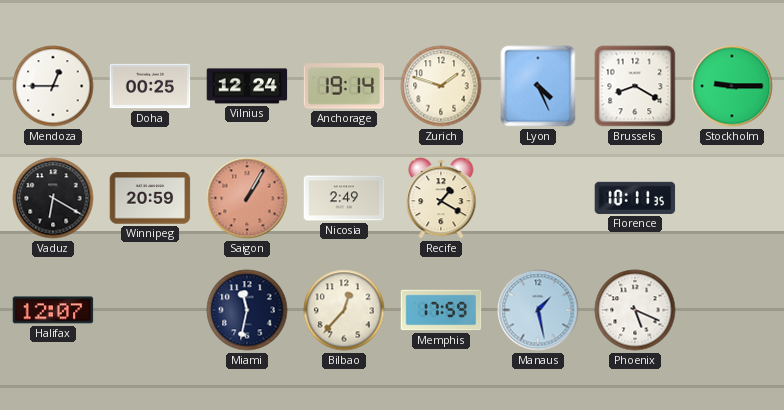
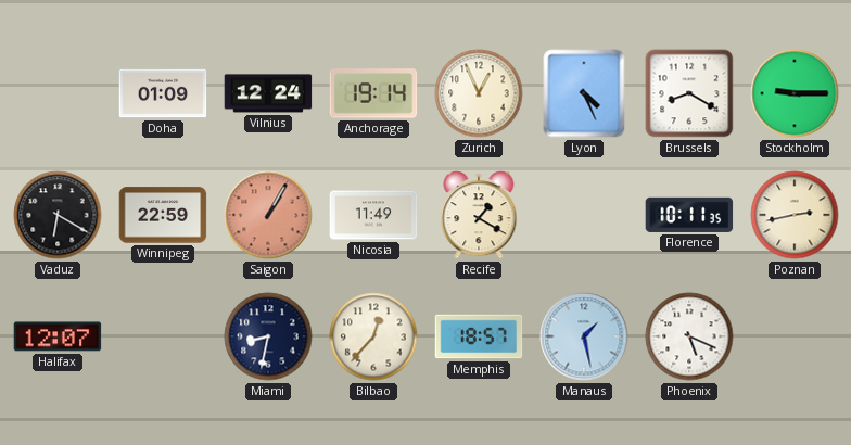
Mendoza: 12:45 -> none (53, 86)
Doha: 00:25 -> 01:09 (163, 93)
Zurich: 1:48 -> 12:56 (479, 93)
Winnipeg: 20:59 -> 22:59 (163, 215)
Nicosia: 2:49 -> 11:49 (373, 215)
Poznan: none -> 2:43 (795, 215)
Miami: 11:32 -> 8:32 (268, 336)
Memphis: 17:59 -> 18:57 (479, 336)
